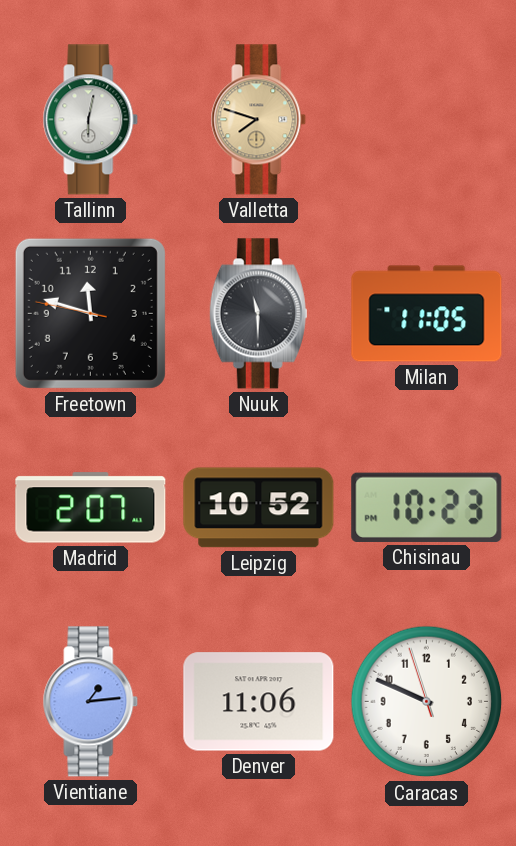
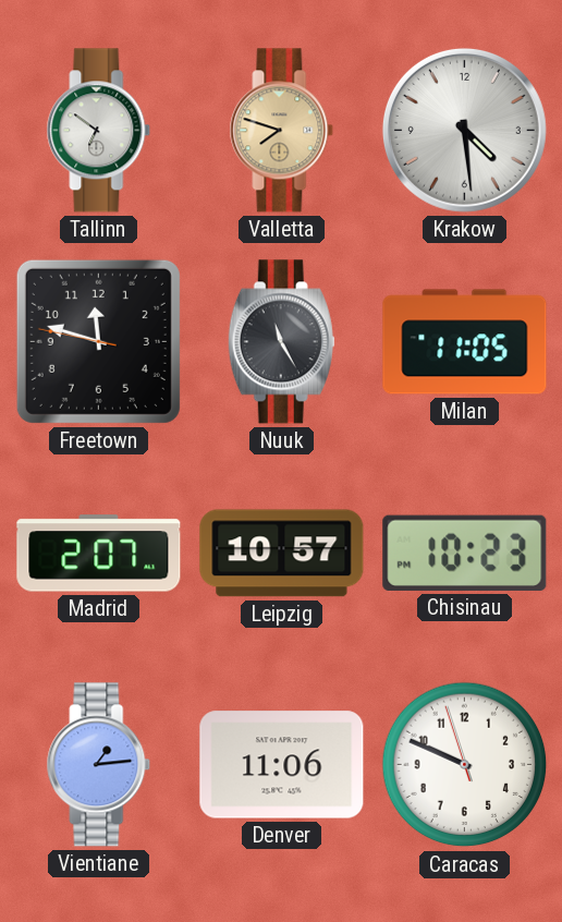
Tallinn: 6:02 -> 6:51 (99, 131)
Krakow: none -> 4:29 (464, 130)
Nuuk: 11:30 -> 11:25 (281, 342)
Leipzig: 10:52 -> 10:57 (282, 554)
